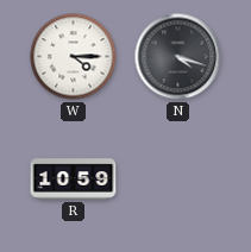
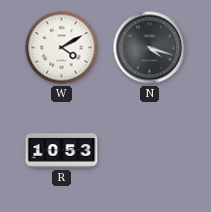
W: 4:15 -> 4:10 (62, 48)
R: 10:59 -> 10:53 (62, 151)
